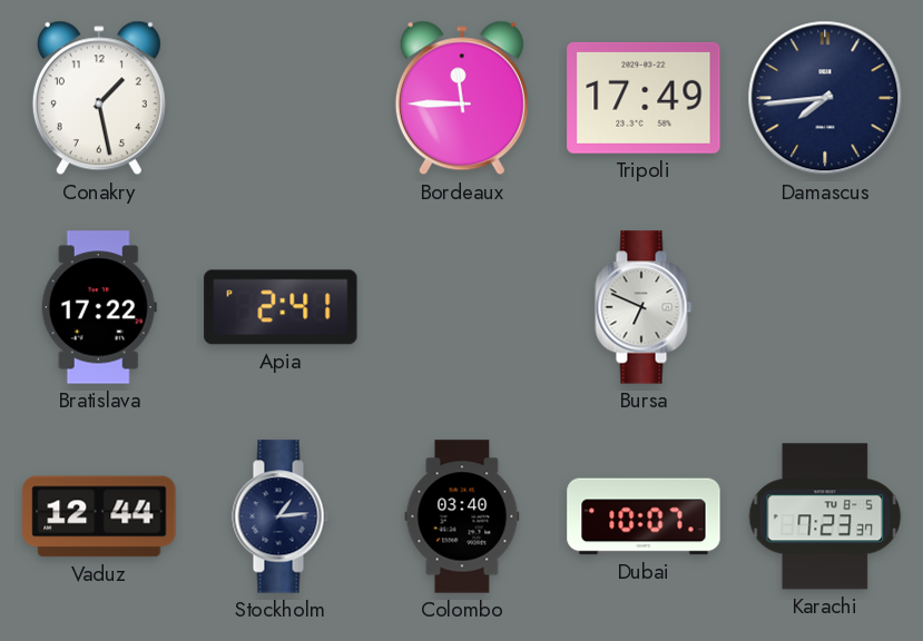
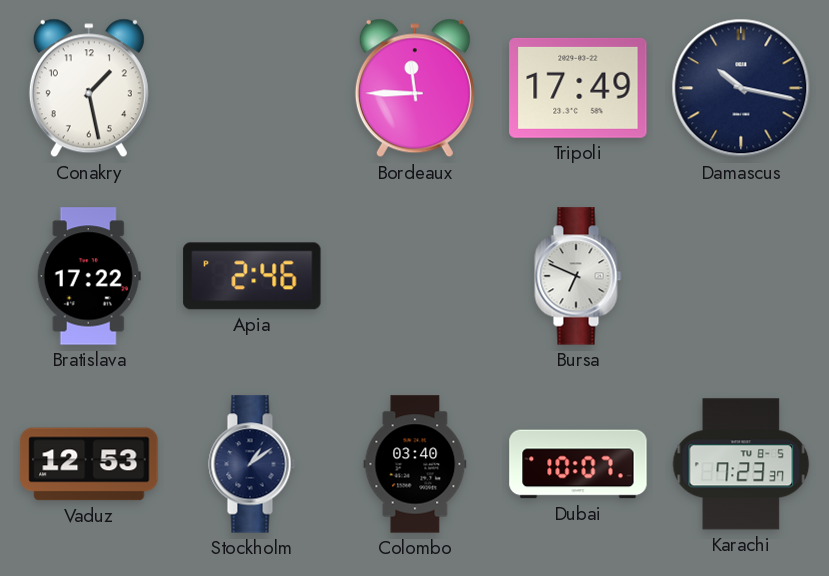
Damascus: 7:44 -> 10:17 (741, 88)
Apia: 2:41 -> 2:46 (252, 276)
Vaduz: 12:44 -> 12:53 (89, 464)
Stockholm: 1:14 -> 1:09 (252, 464)
